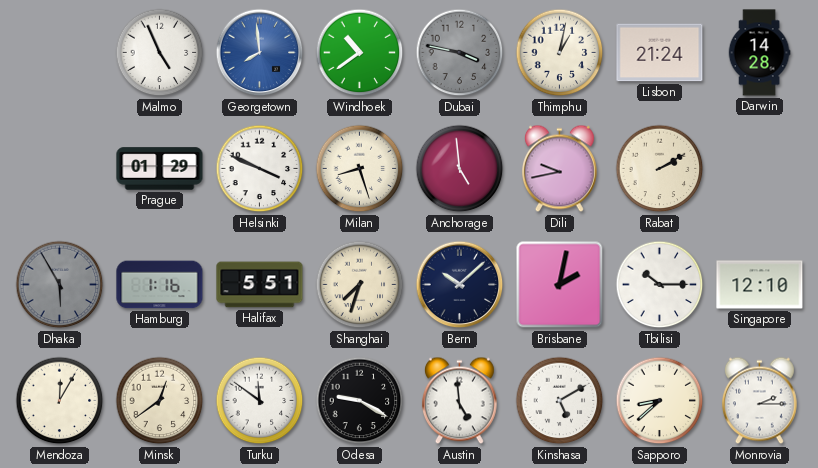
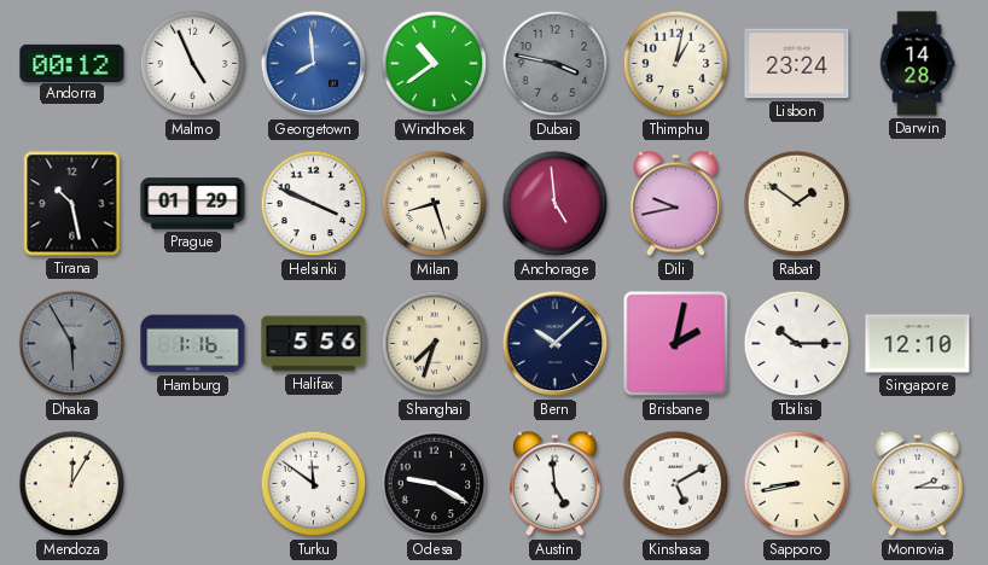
Andorra: none -> 00:12 (72, 63)
Lisbon: 21:24 -> 23:24 (797, 64)
Tirana: none -> 10:28 (72, 204)
Rabat: 2:10 -> 1:51 (797, 204)
Halifax: 5:51 -> 5:56 (314, 344)
Minsk: 12:39 -> none (160, 401)
Sapporo: 8:38 -> 8:43 (797, 484)
